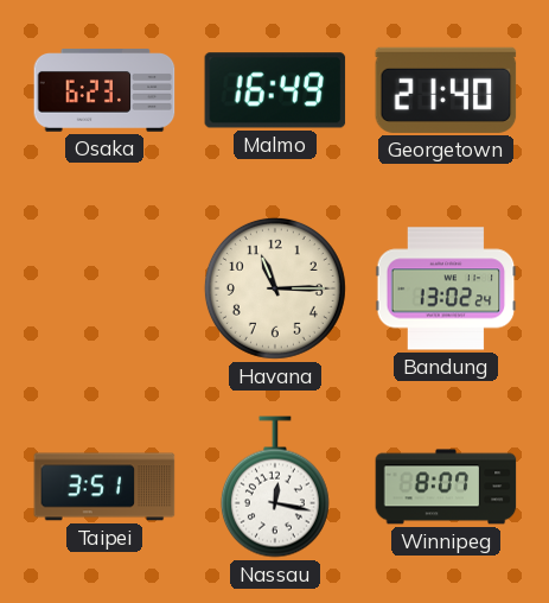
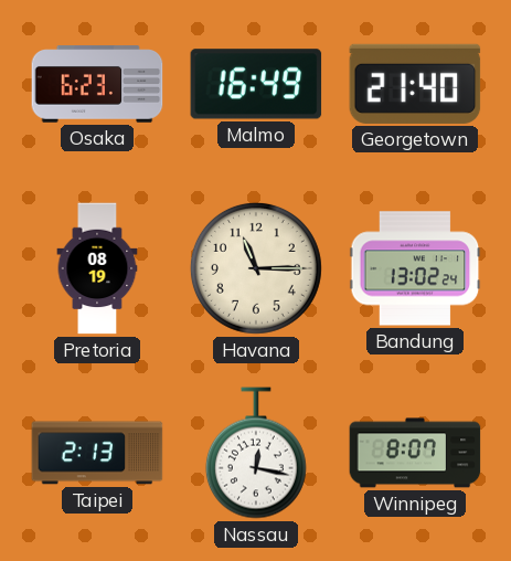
Pretoria: none -> 08:19 (97, 268)
Taipei: 3:51 -> 2:13 (97, 453)
